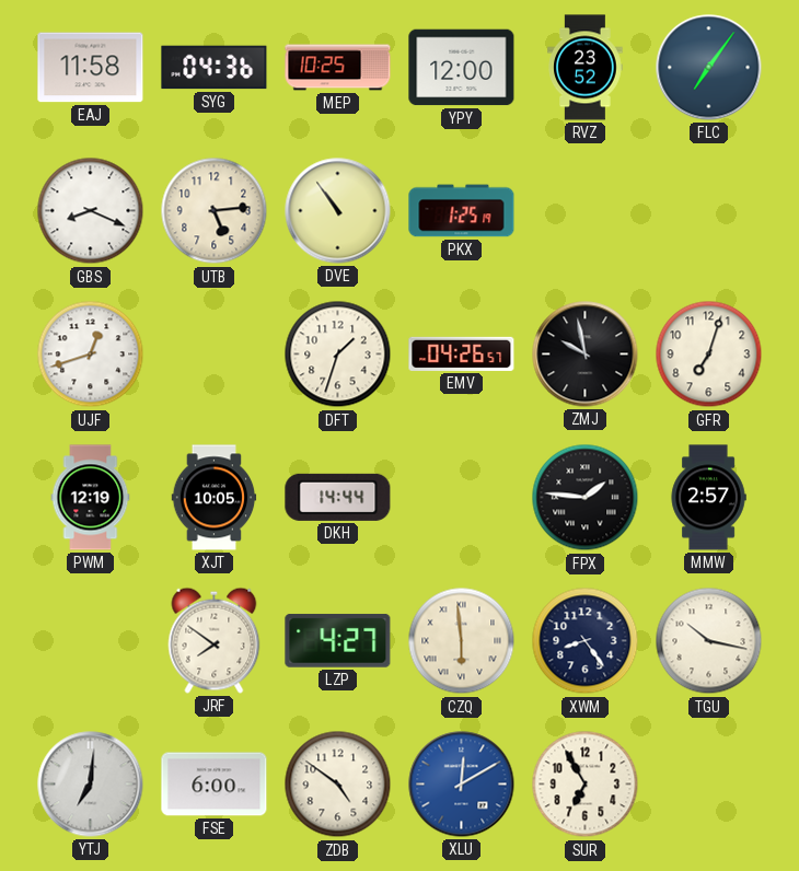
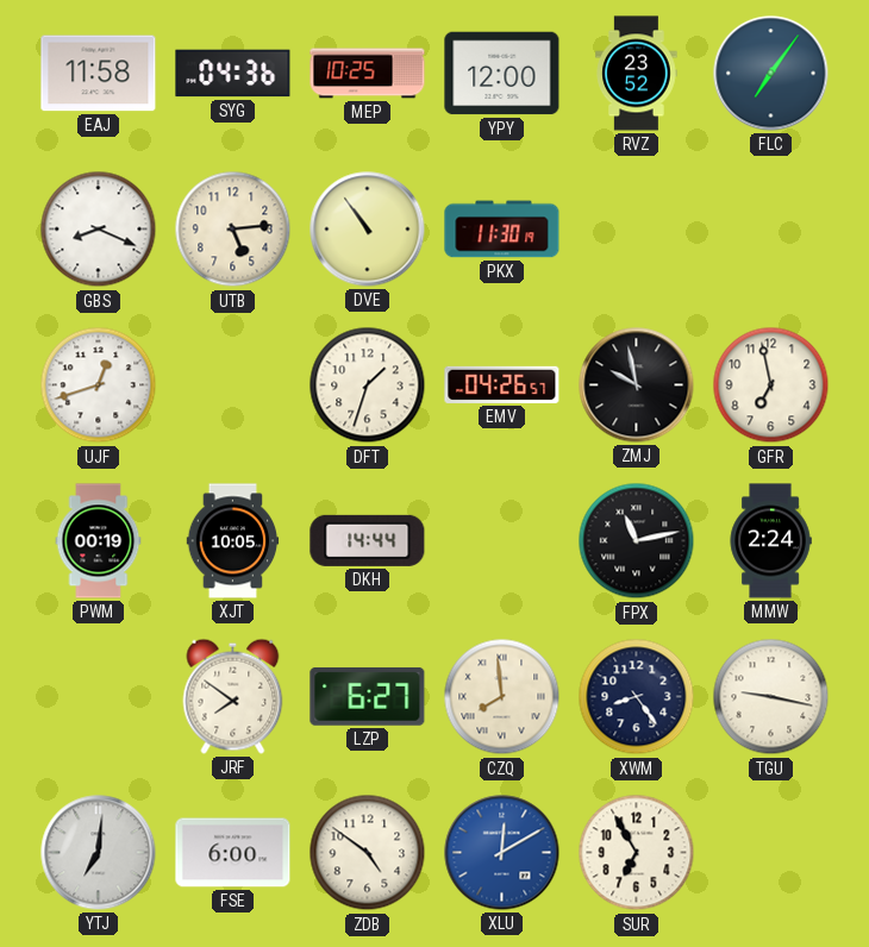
PKX: 1:25 -> 11:30 (502, 230)
GFR: 7:03 -> 6:58 (771, 385)
PWM: 12:19 -> 00:19 (99, 541)
FPX: 1:46 -> 11:13 (637, 541)
MMW: 2:57 -> 2:24 (770, 541)
LZP: 4:27 -> 6:27 (368, 696)
CZQ: 5:59 -> 7:59 (502, 697)
TGU: 10:17 -> 9:17 (771, 697)
